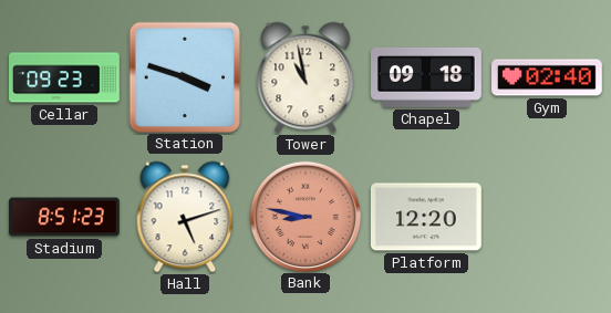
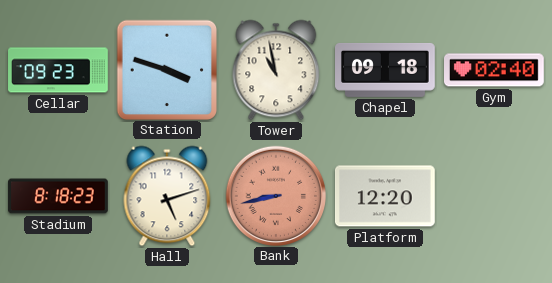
Stadium: 8:51 -> 8:18 (58, 196)
Bank: 8:47 -> 8:43 (275, 195)
